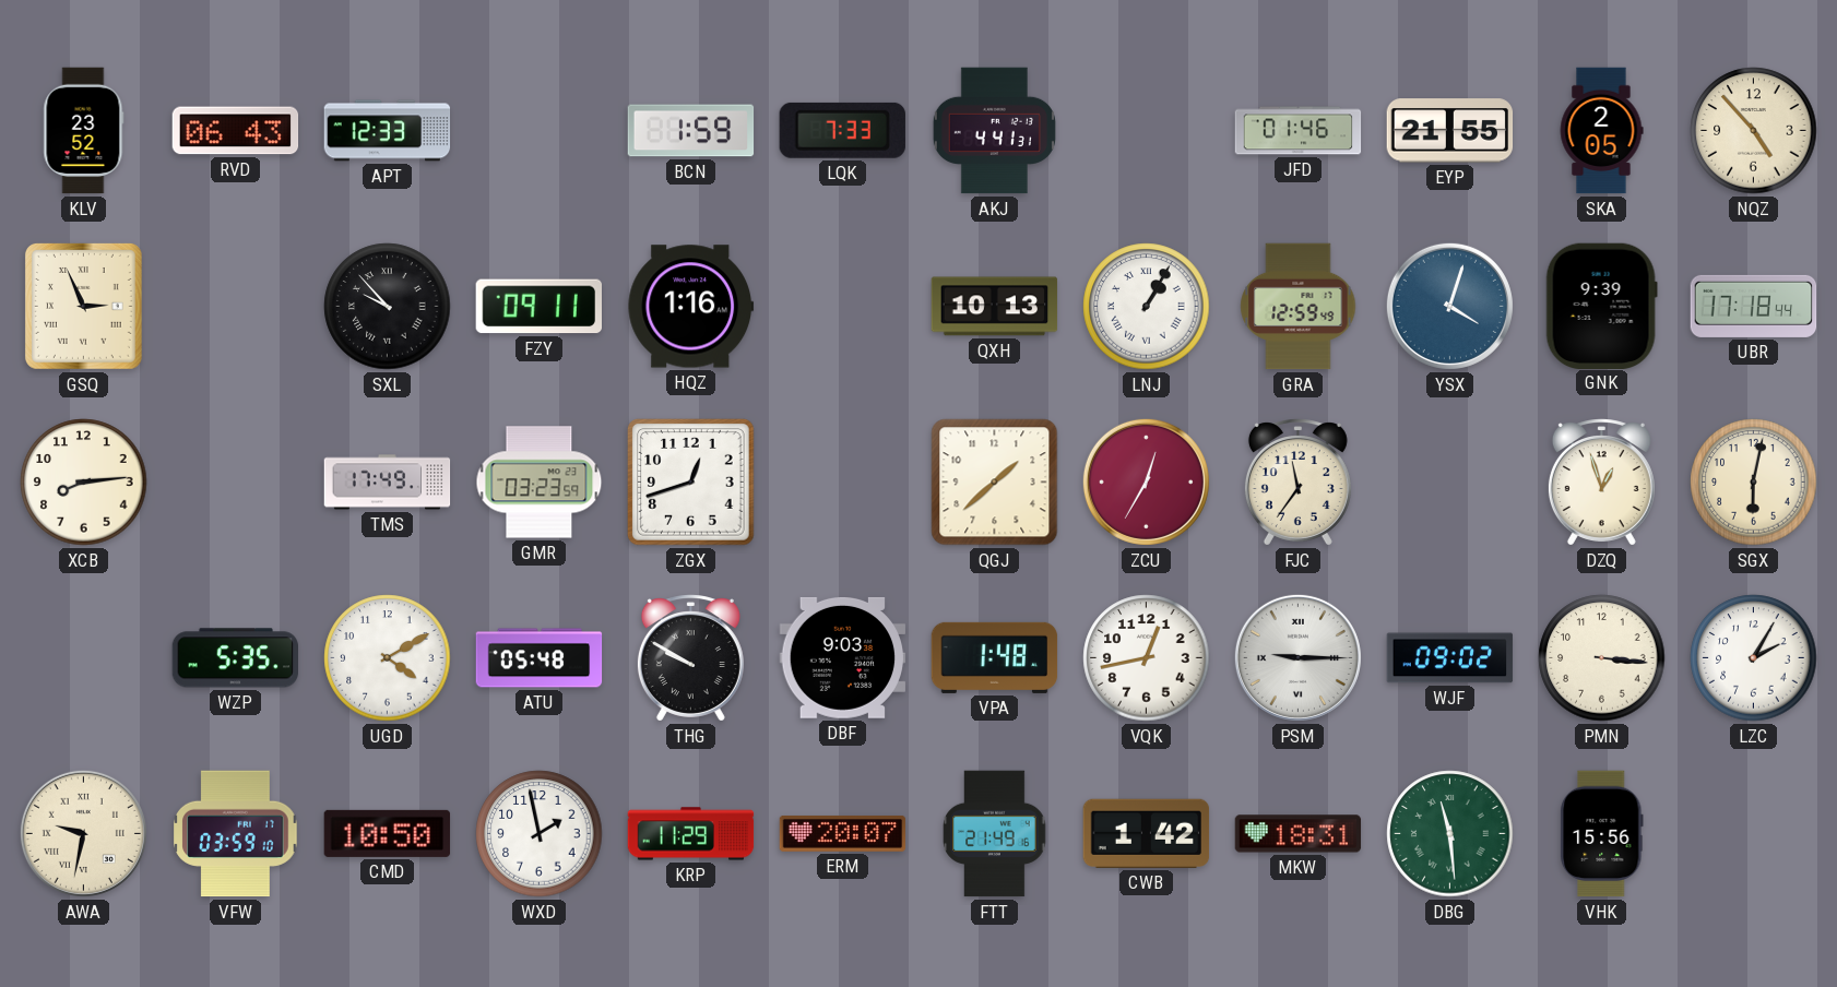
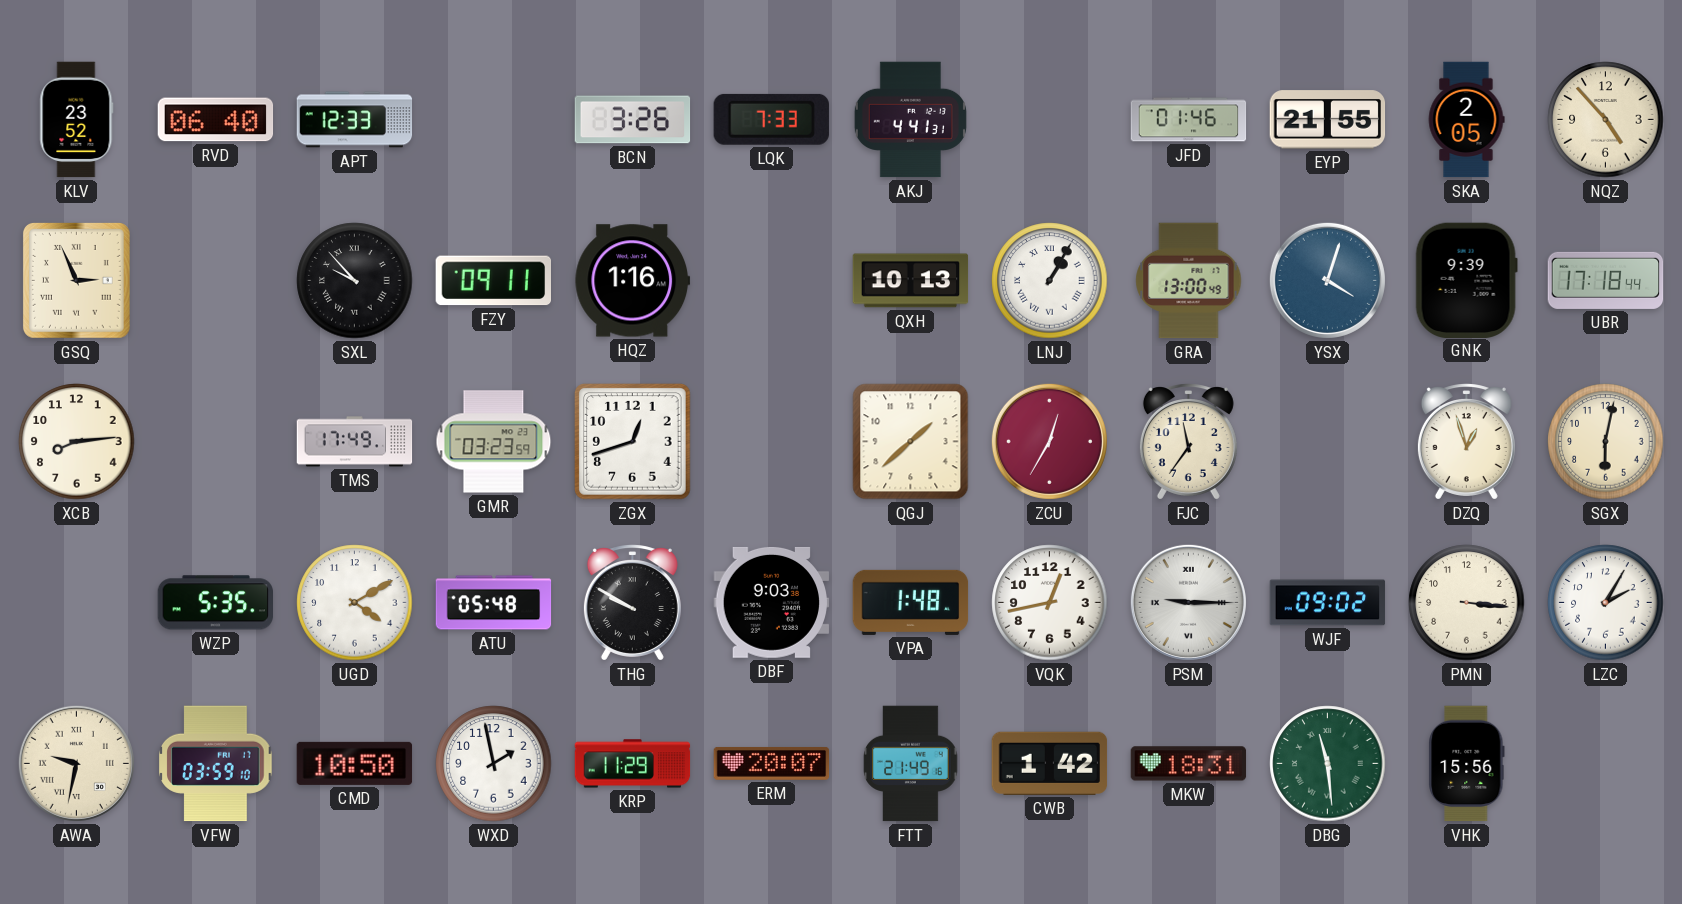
RVD: 06:43 -> 06:40 (216, 120)
BCN: 1:59 -> 3:26 (633, 120)
GRA: 12:59 -> 13:00 (1189, 281)
